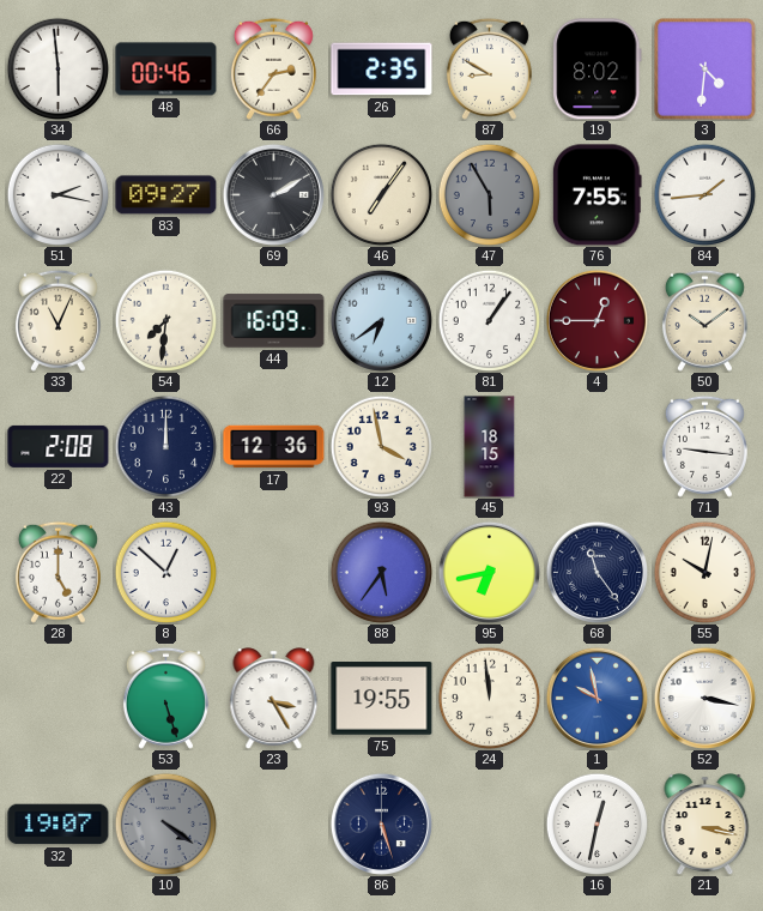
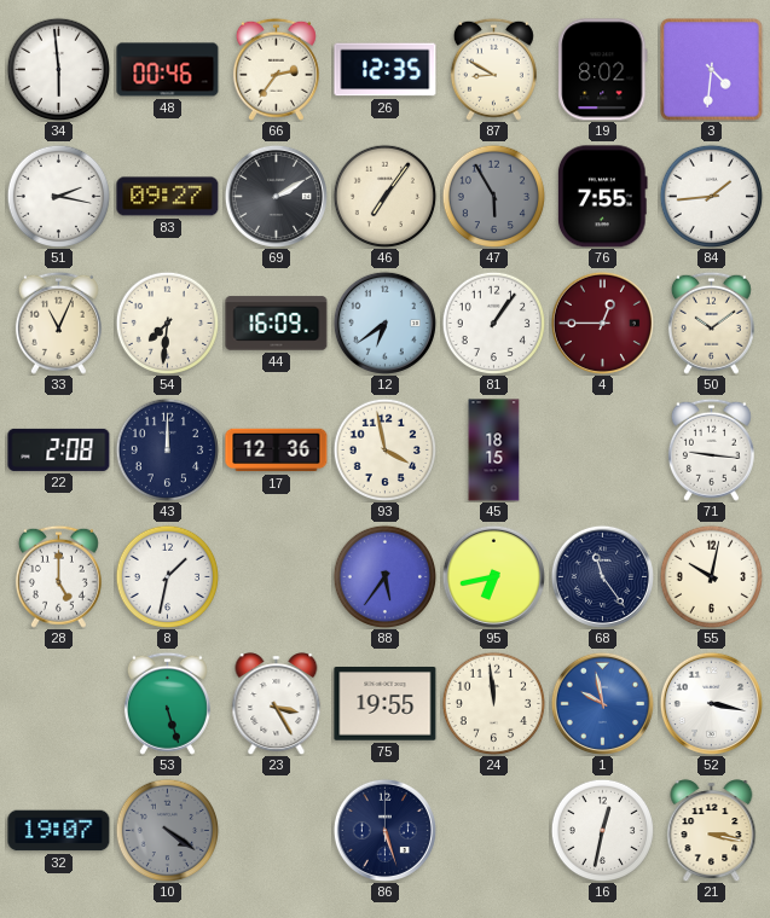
26: 2:35 -> 12:35 (386, 70)
8: 12:52 -> 1:32 (167, 576)
